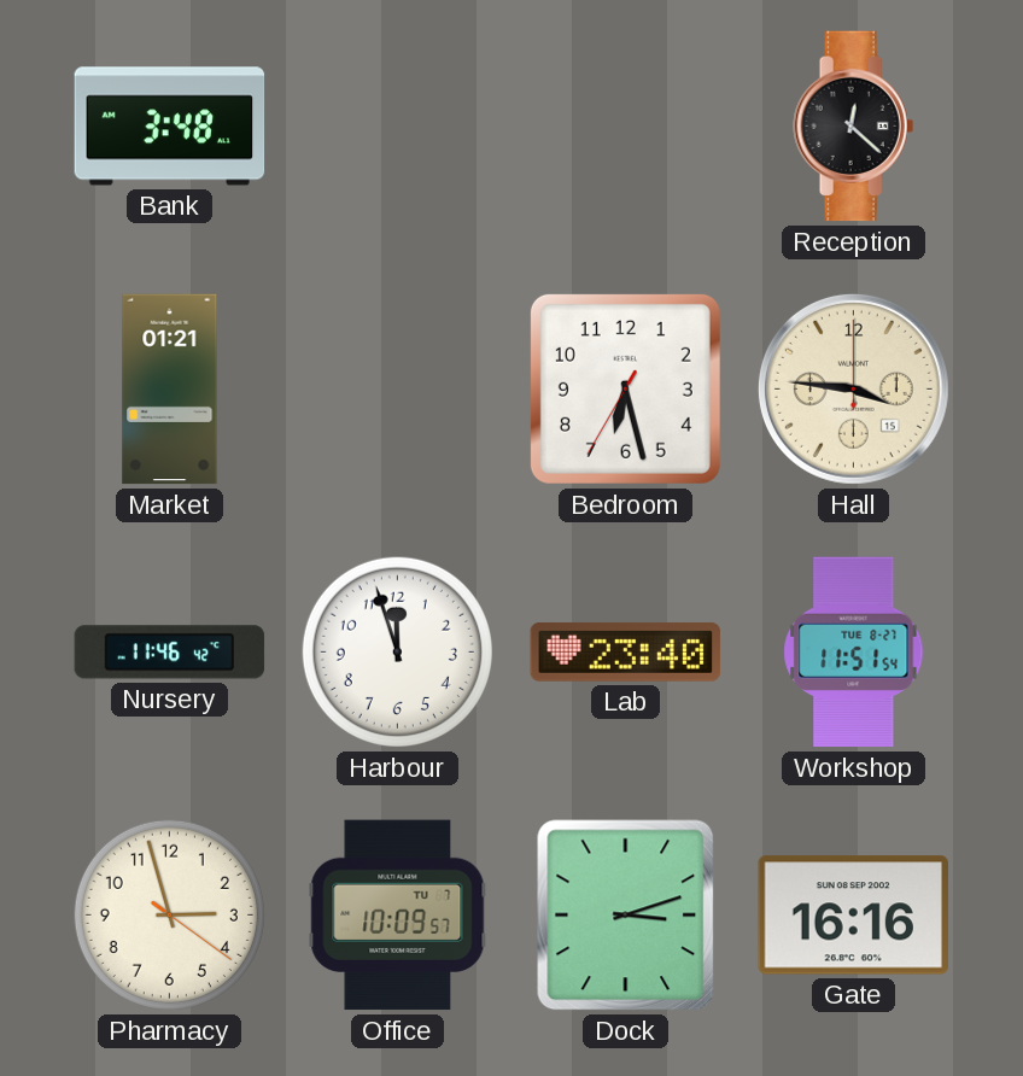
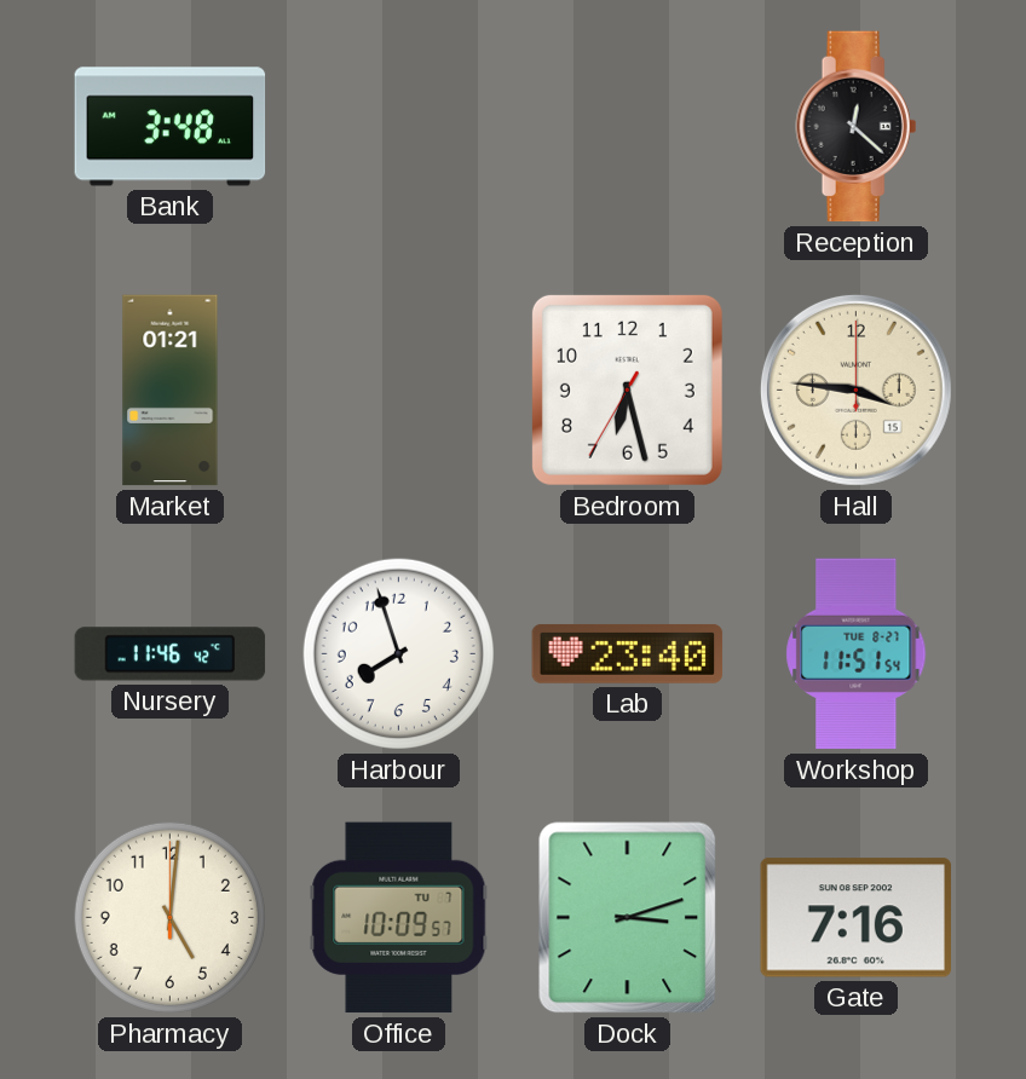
Harbour: 11:57 -> 7:57 (398, 653)
Pharmacy: 2:57 -> 5:01 (169, 917)
Gate: 16:16 -> 7:16 (855, 918)
